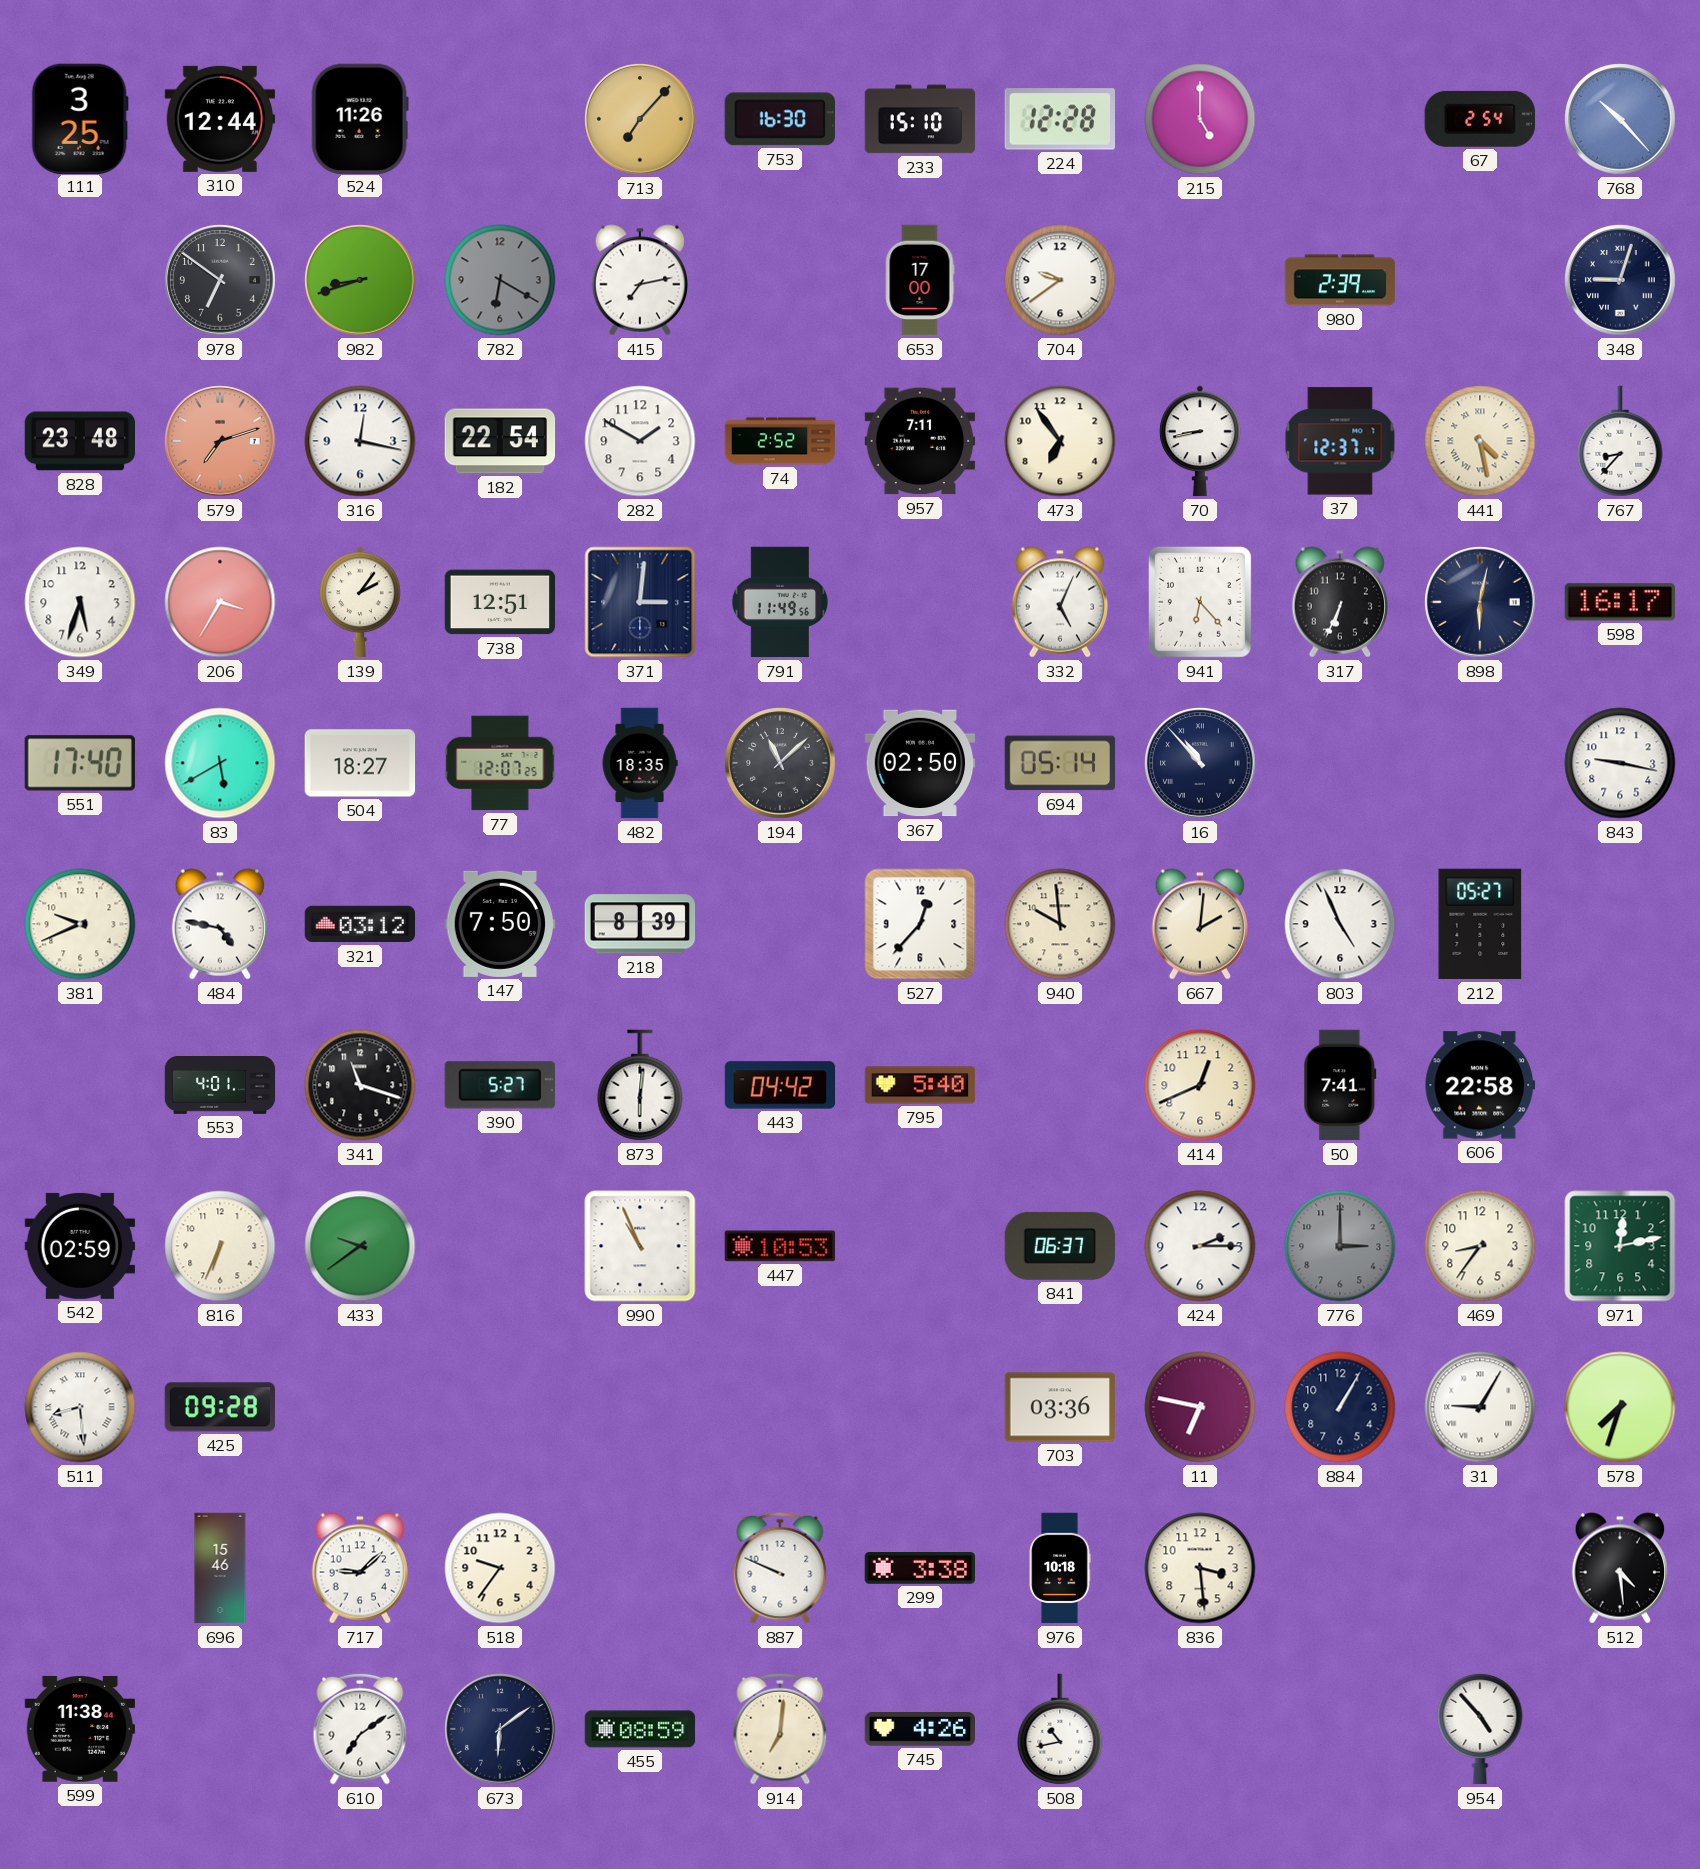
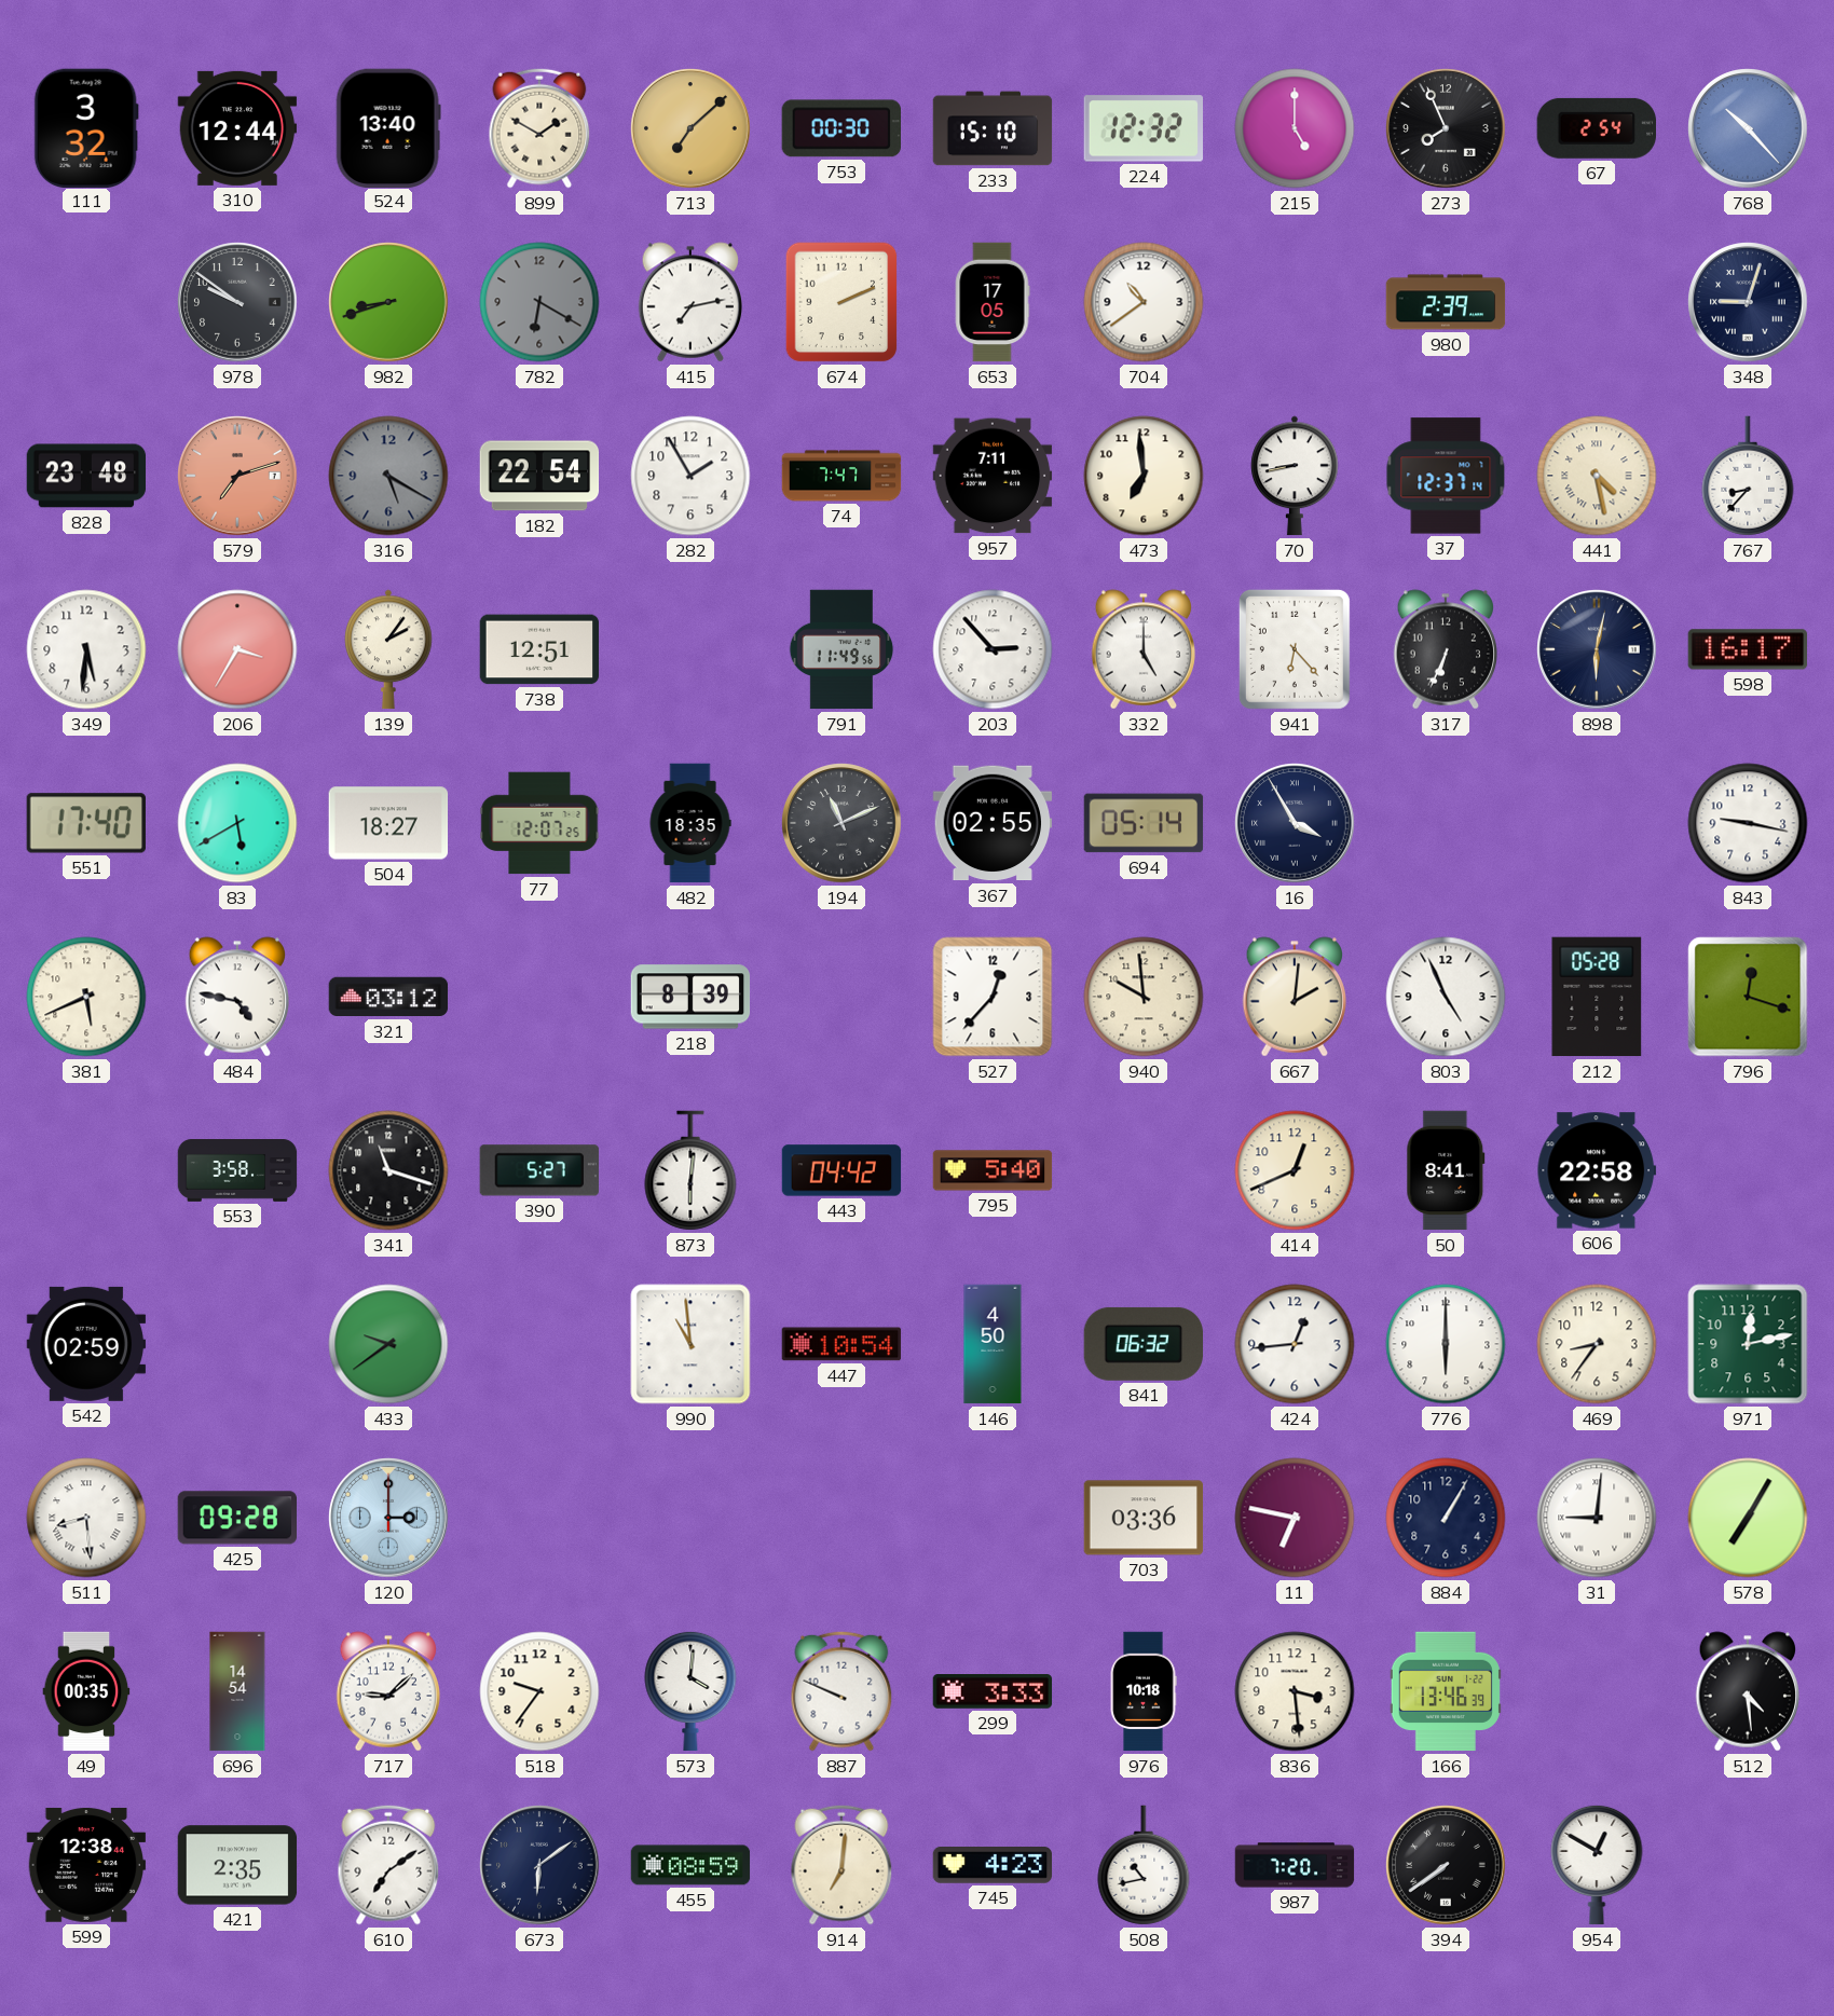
111: 3:25 -> 3:32 (86, 127)
524: 11:26 -> 13:40 (388, 127)
899: none -> 1:50 (539, 128)
713: 7:07 -> 7:08 (690, 128)
753: 16:30 -> 00:30 (840, 128)
224: 12:28 -> 12:32 (1142, 128)
273: none -> 7:56 (1446, 128)
978: 6:51 -> 9:51 (237, 302)
674: none -> 2:11 (841, 302)
653: 17:00 -> 17:05 (993, 302)
704: 9:39 -> 10:39 (1144, 302)
316: 12:17 -> 5:20 (388, 476)
316 dial: white -> grey (388, 476)
282: 1:50 -> 1:55 (690, 476)
74: 2:52 -> 7:47 (841, 476)
473: 6:54 -> 6:59 (1144, 476)
349: 5:33 -> 5:31 (86, 649)
371: 3:01 -> none (640, 602)
203: none -> 2:53 (993, 649)
332: 5:04 -> 5:00 (1144, 649)
194: 11:08 -> 11:11 (841, 823)
367: 02:50 -> 02:55 (993, 823)
16: 10:53 -> 3:55 (1295, 823)
381: 9:41 -> 5:41 (86, 997)
147: 7:50 -> none (500, 924)
212: 05:27 -> 05:28 (1597, 997)
796: none -> 12:18 (1748, 997)
553: 4:01 -> 3:58 (237, 1171)
50: 7:41 -> 8:41 (1446, 1170)
816: 6:34 -> none (220, 1246)
990: 10:56 -> 10:59 (690, 1344)
447: 10:53 -> 10:54 (841, 1344)
146: none -> 4:50 (993, 1344)
841: 06:37 -> 06:32 (1144, 1344)
424: 2:15 -> 12:44 (1295, 1344)
776: 3:00 -> 6:00 (1446, 1344)
776 dial: grey -> white (1446, 1344)
120: none -> 3:00 (388, 1518)
31: 9:05 -> 9:01 (1597, 1518)
578: 7:33 -> 7:05 (1748, 1518)
49: none -> 00:35 (86, 1691)
696: 15:46 -> 14:54 (237, 1691)
573: none -> 4:01 (690, 1691)
299: 3:38 -> 3:33 (993, 1692)
166: none -> 13:46 (1446, 1691)
599: 11:38 -> 12:38 (86, 1865)
421: none -> 2:35 (237, 1865)
745: 4:26 -> 4:23 (993, 1866)
987: none -> 7:20 (1295, 1865)
394: none -> 7:39 (1446, 1865)
954: 4:53 -> 12:50 (1597, 1865)
